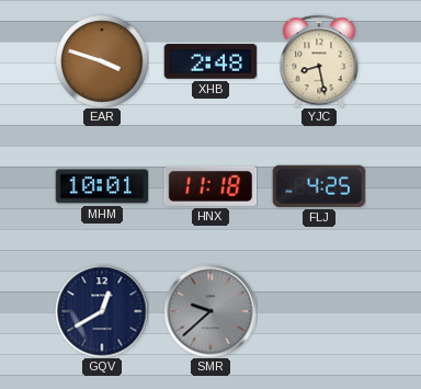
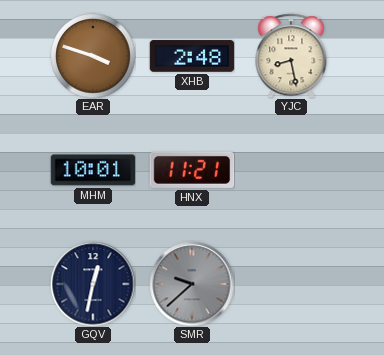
HNX: 11:18 -> 11:21 (192, 170)
FLJ: 4:25 -> none (319, 186)
GQV: 12:40 -> 12:32 (93, 284)
